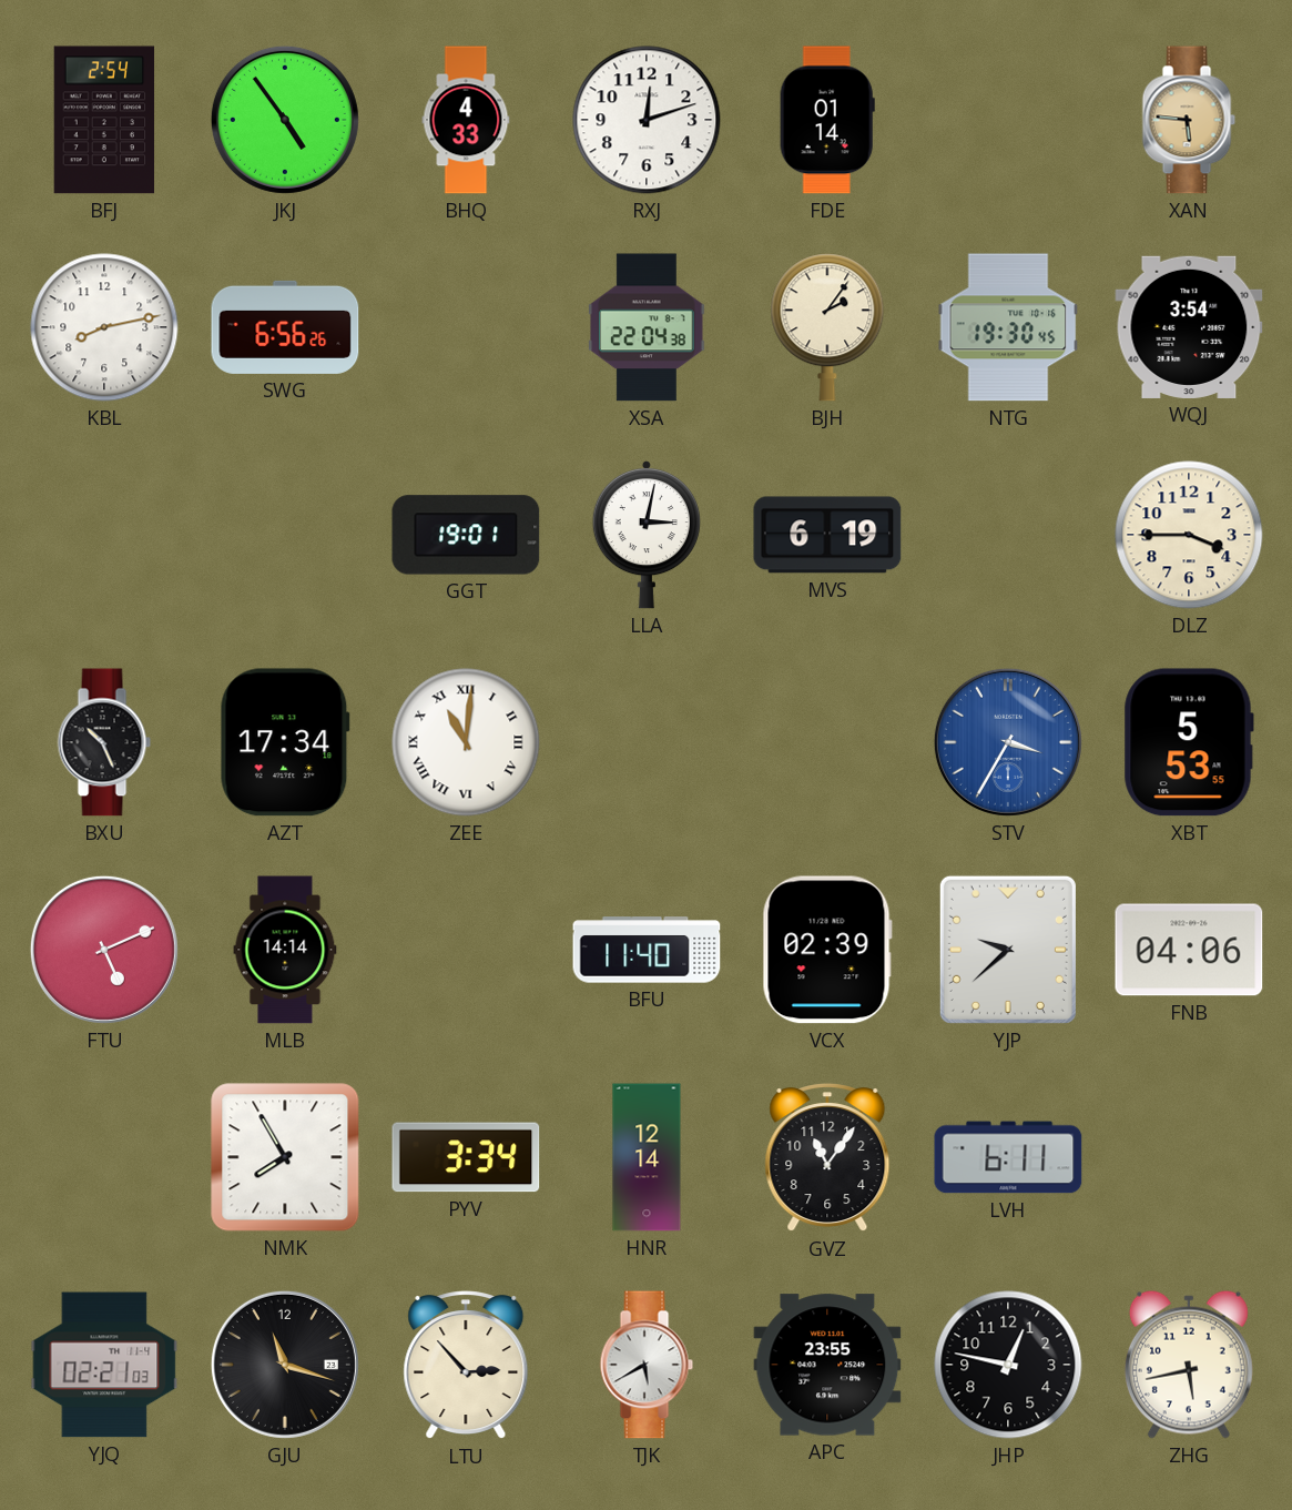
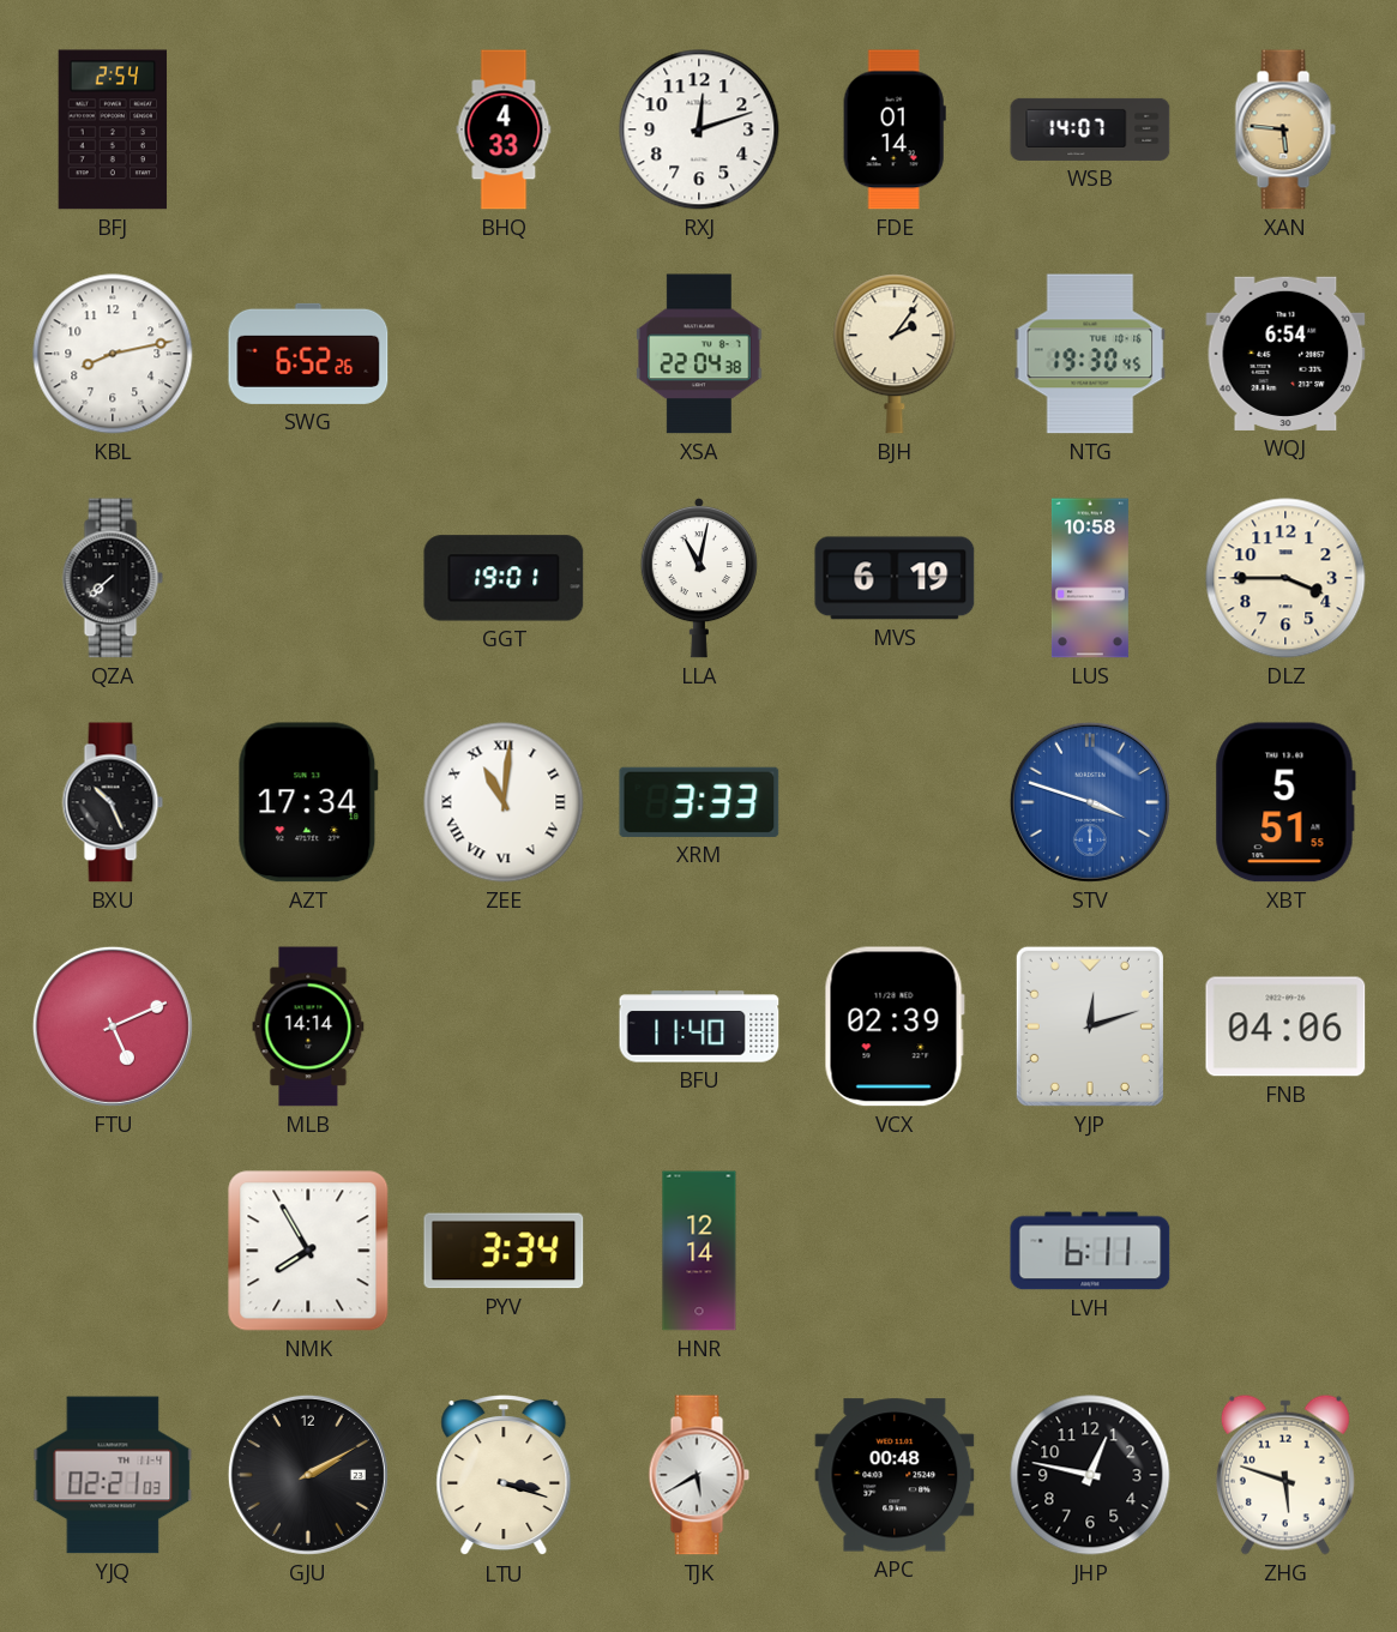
JKJ: 4:54 -> none (285, 120)
WSB: none -> 14:07 (1090, 130)
SWG: 6:56 -> 6:52 (308, 354)
WQJ: 3:54 -> 6:54 (1285, 354)
QZA: none -> 7:38 (113, 578)
LLA: 3:02 -> 11:02 (699, 578)
LUS: none -> 10:58 (1090, 578)
XRM: none -> 3:33 (699, 802)
STV: 3:35 -> 3:48 (1090, 802)
XBT: 5:53 -> 5:51 (1285, 802)
YJP: 9:38 -> 12:12 (1090, 1026)
GVZ: 11:06 -> none (827, 1158)
GJU: 11:18 -> 2:10 (308, 1475)
LTU: 2:53 -> 3:18 (504, 1476)
APC: 23:55 -> 00:48 (895, 1475)
ZHG: 5:43 -> 5:48 (1285, 1475)
